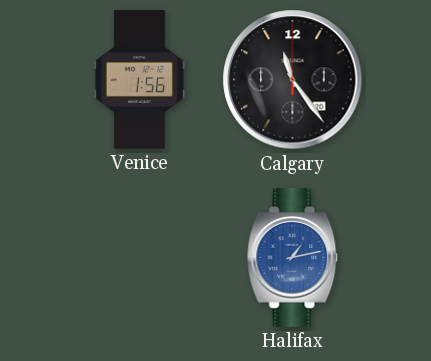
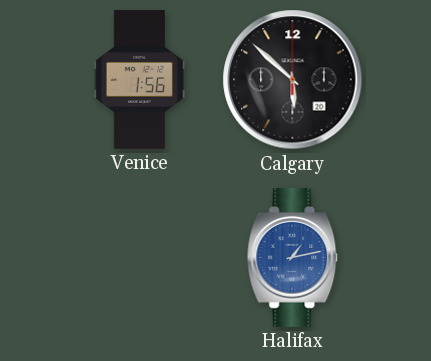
Calgary: 11:24 -> 5:52 (293, 80)
